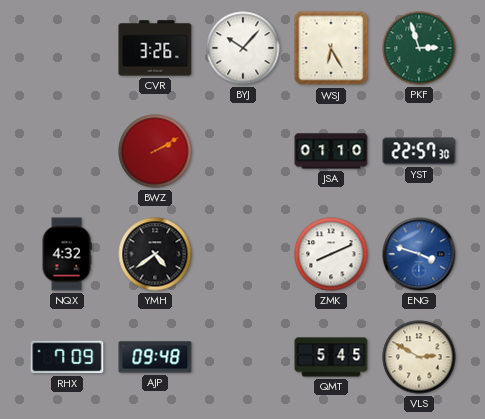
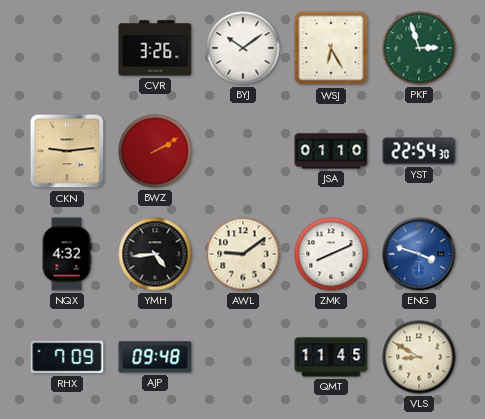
BYJ: 10:07 -> 10:09 (243, 48)
CKN: none -> 9:14 (67, 151)
YST: 22:57 -> 22:54 (419, 151)
YMH: 4:39 -> 4:44 (155, 254)
AWL: none -> 9:09 (243, 254)
QMT: 5:45 -> 11:45 (331, 357)
VLS: 2:50 -> 8:50 (419, 357)
